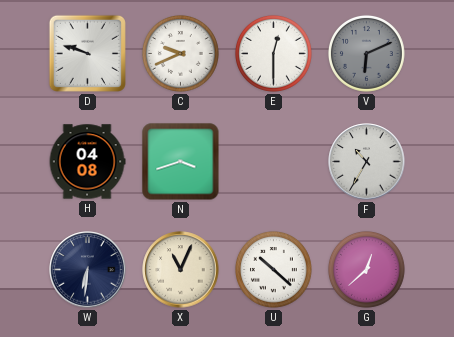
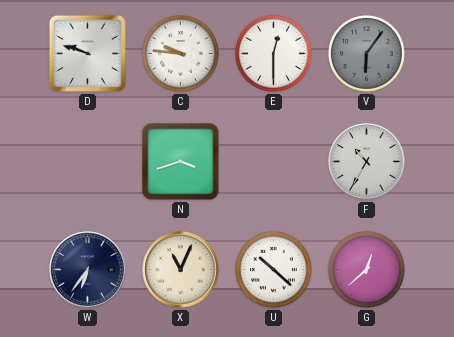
C: 9:41 -> 9:46 (180, 53)
V: 6:11 -> 6:06 (366, 53)
H: 04:08 -> none (87, 162)
W: 6:31 -> 6:36 (88, 270)
